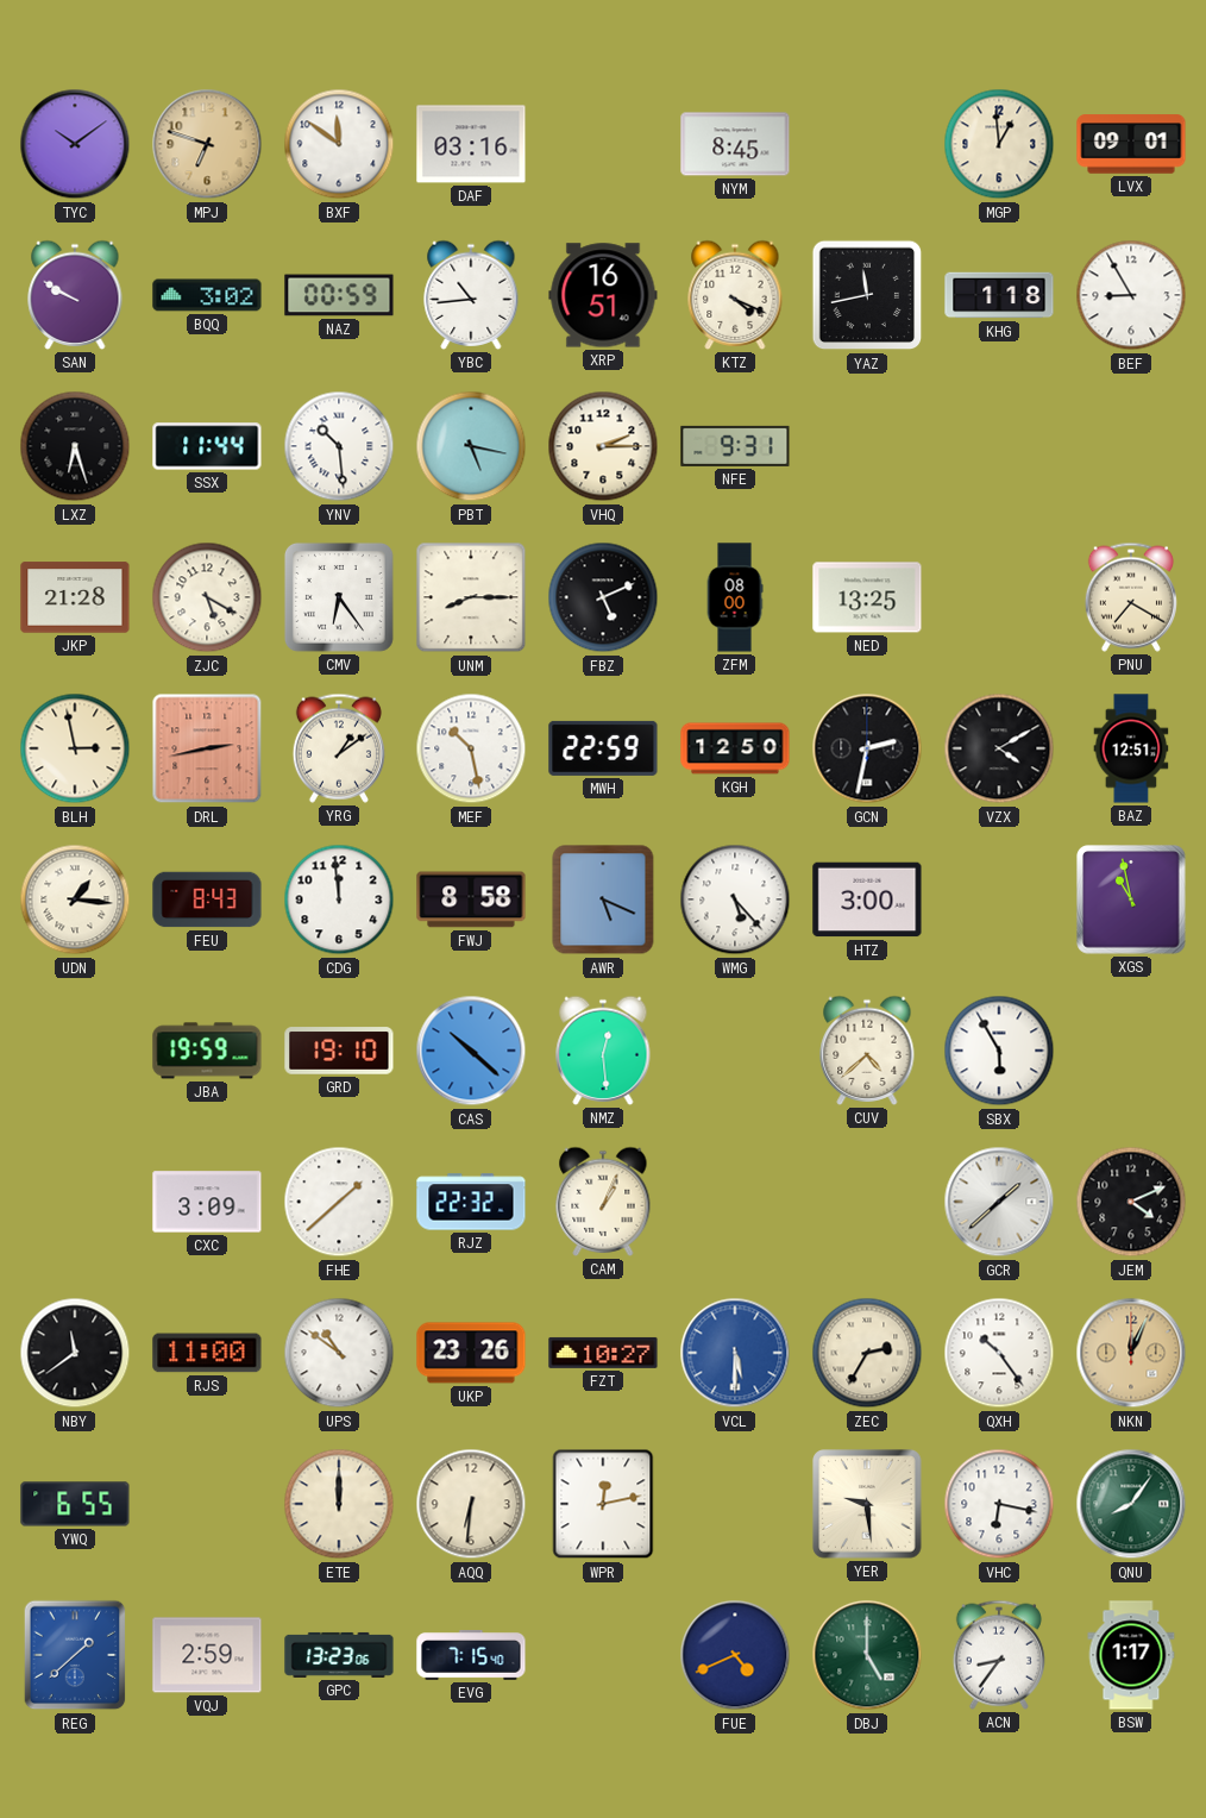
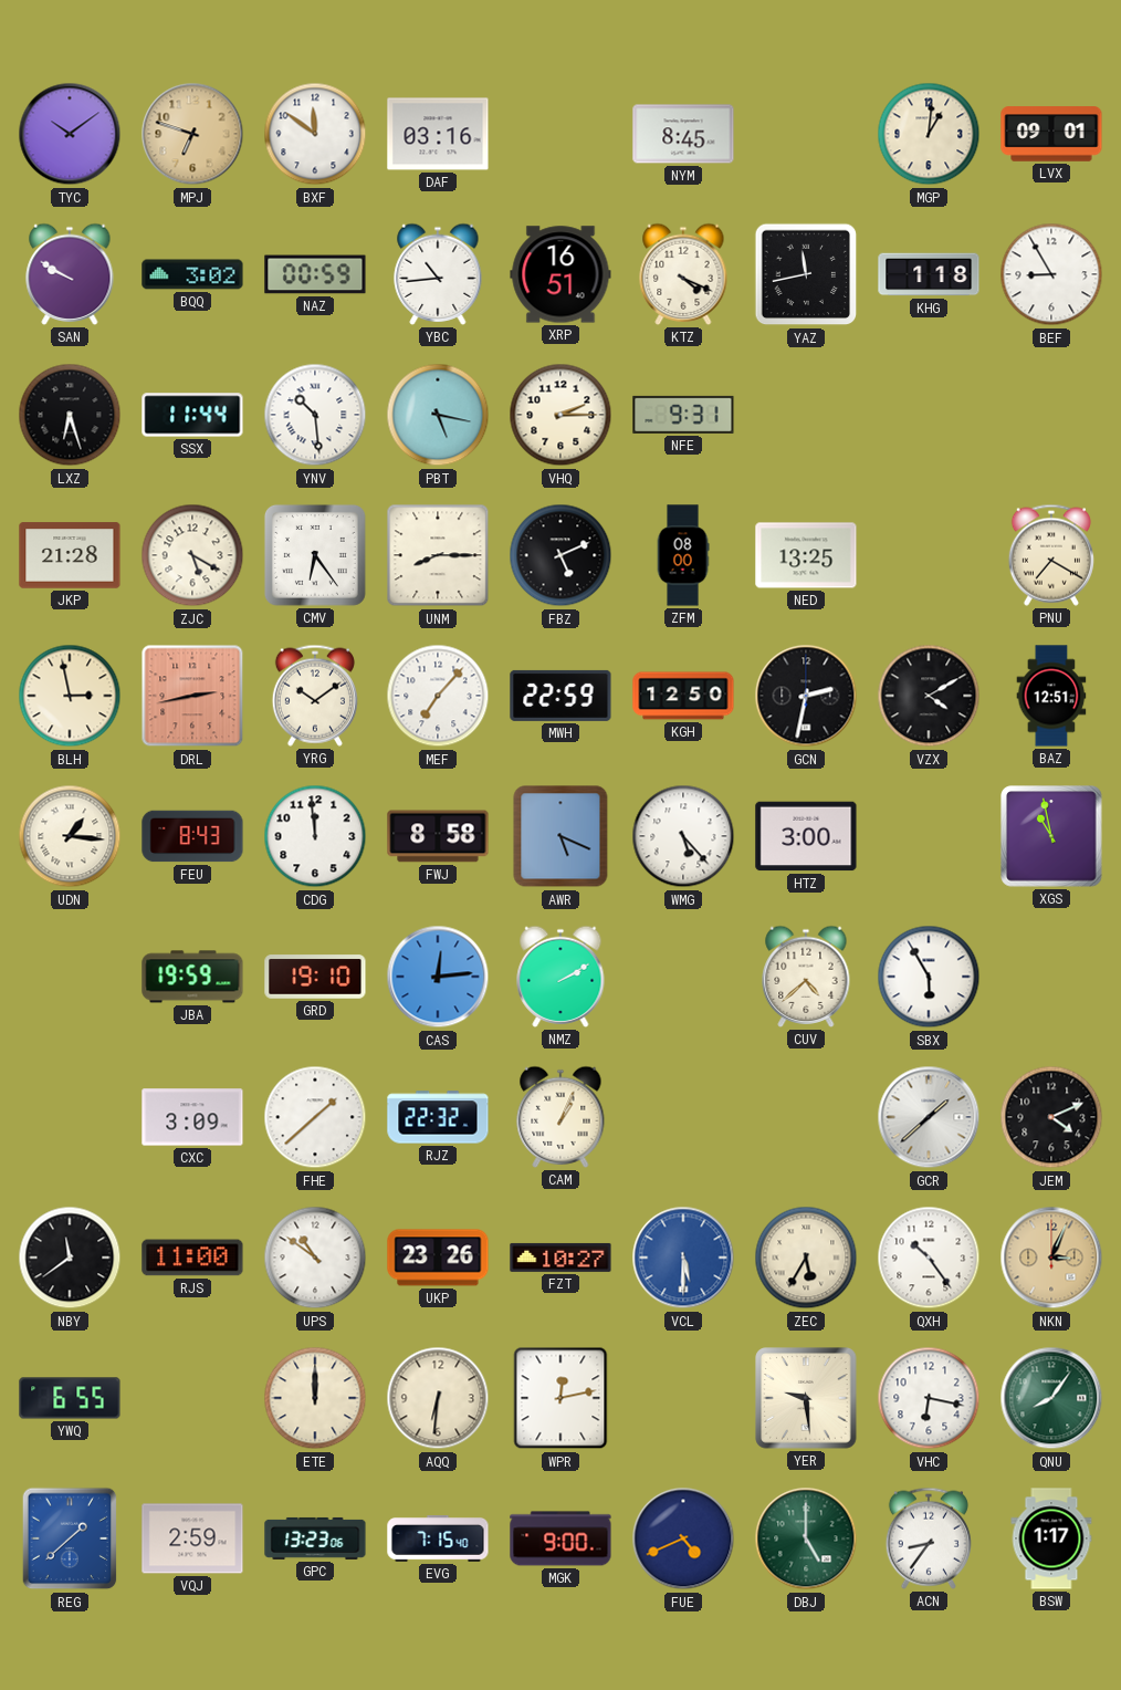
MGP: 12:59 -> 1:01 (929, 134)
YRG: 1:09 -> 10:09 (315, 696)
MEF: 10:28 -> 7:07 (438, 696)
CAS: 10:22 -> 12:14 (438, 977)
NMZ: 12:29 -> 2:10 (560, 977)
ZEC: 2:35 -> 5:35 (806, 1258)
NKN: 12:04 -> 3:04 (1051, 1258)
MGK: none -> 9:00 (560, 1538)
